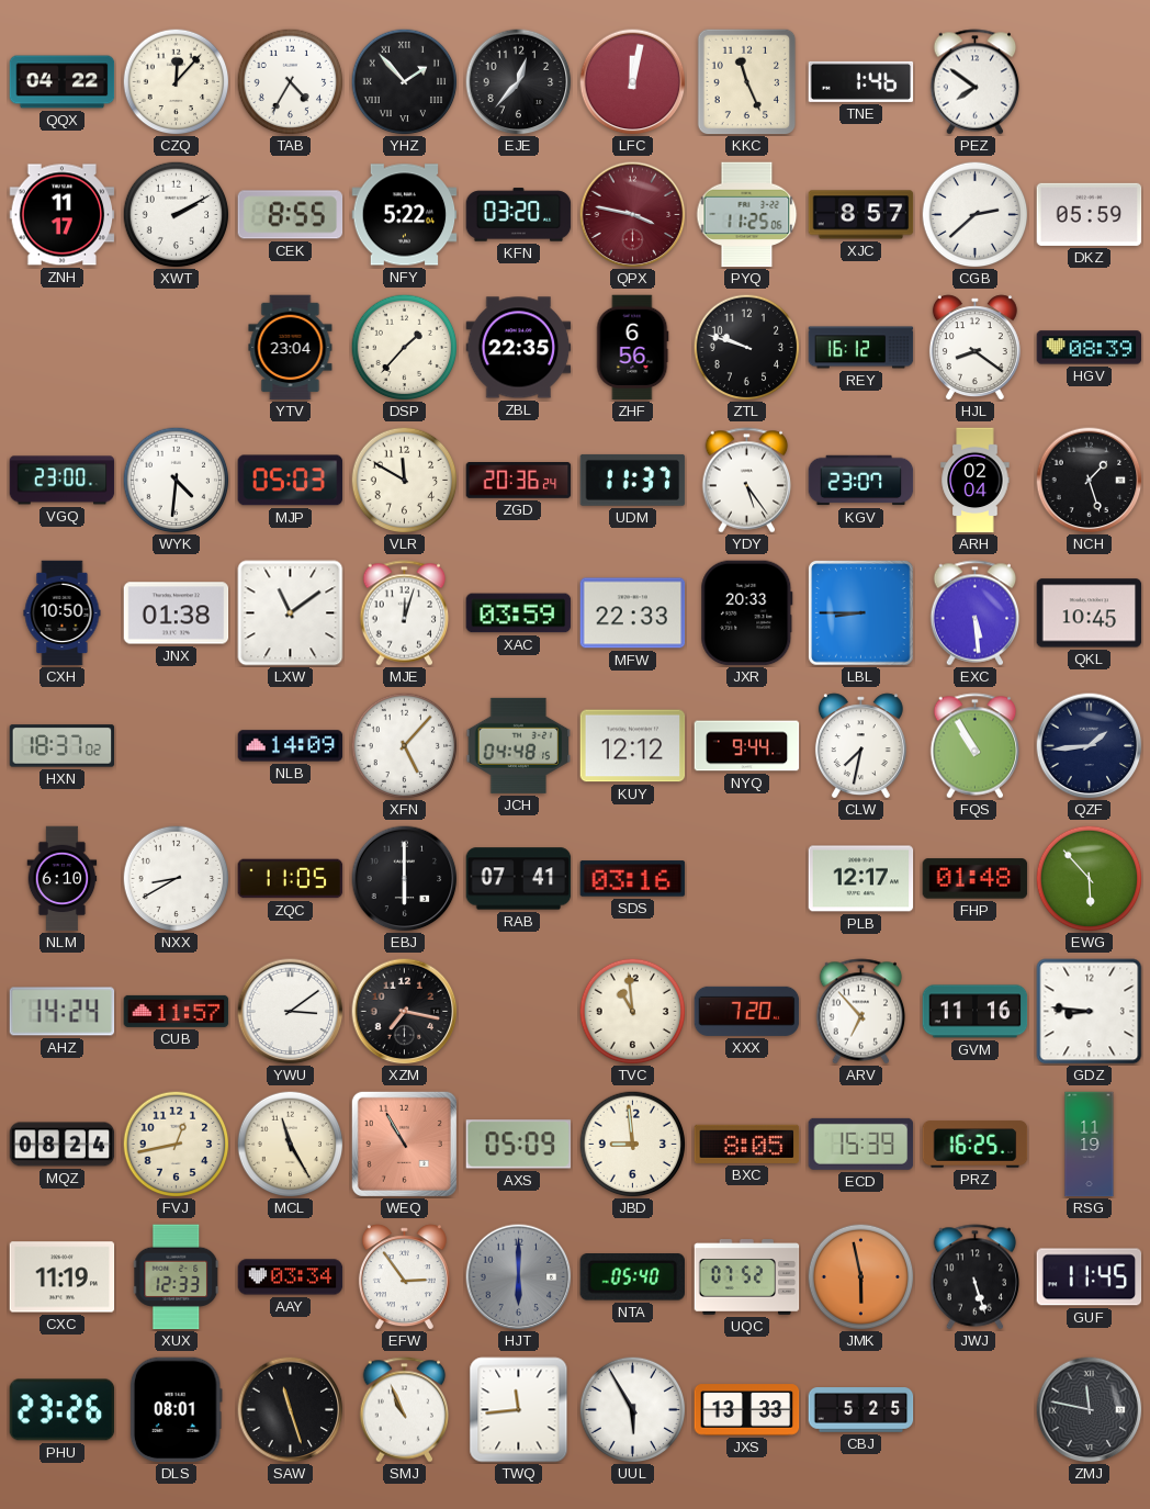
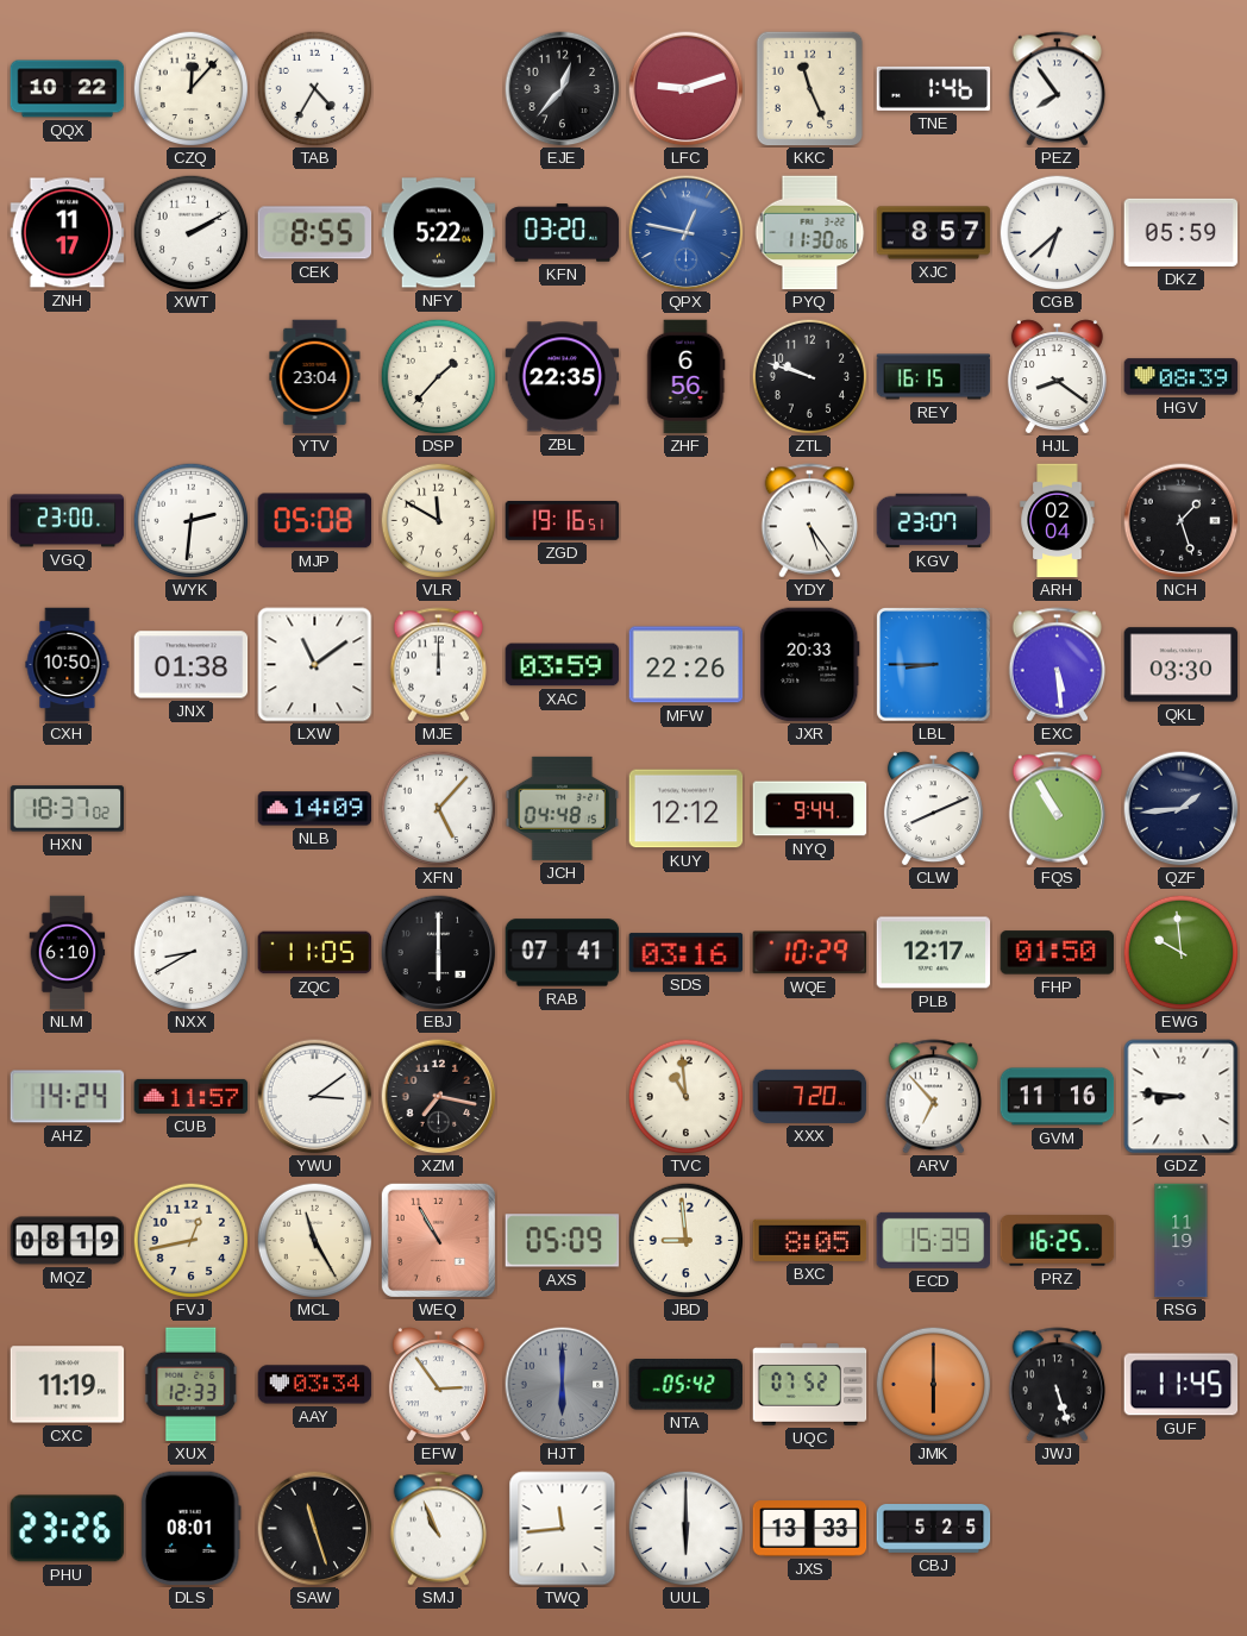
QQX: 04:22 -> 10:22 (68, 89)
YHZ: 1:53 -> none (404, 81)
LFC: 12:02 -> 9:12 (687, 89)
PEZ: 7:51 -> 7:54 (1058, 89)
QPX: 3:47 -> 12:47 (687, 233)
QPX dial: burgundy -> blue (687, 233)
PYQ: 11:25 -> 11:30 (810, 233)
CGB: 2:38 -> 6:38 (1057, 232)
REY: 16:12 -> 16:15 (934, 377)
WYK: 4:31 -> 2:31 (190, 520)
MJP: 05:03 -> 05:08 (315, 521)
ZGD: 20:36 -> 19:16 (563, 521)
UDM: 11:37 -> none (633, 480)
MJE: 12:03 -> 12:00 (439, 665)
MFW: 22:33 -> 22:26 (687, 665)
QKL: 10:45 -> 03:30 (1182, 665)
CLW: 7:32 -> 8:11 (933, 809)
WQE: none -> 10:29 (810, 953)
FHP: 01:48 -> 01:50 (1058, 953)
EWG: 5:53 -> 9:59 (1180, 952)
MQZ: 08:24 -> 08:19 (68, 1241)
NTA: 05:40 -> 05:42 (685, 1385)
JMK: 5:58 -> 6:00 (933, 1384)
UUL: 5:55 -> 6:00 (685, 1528)
ZMJ: 11:47 -> none (1090, 1410)
